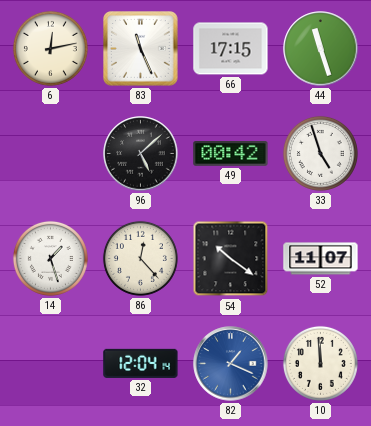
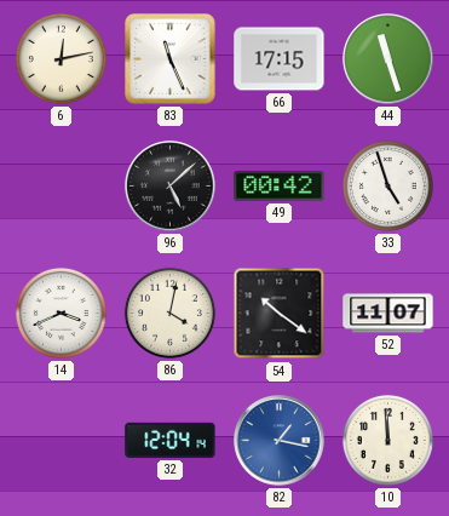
14: 1:27 -> 3:41 (61, 313)
86: 12:23 -> 4:02 (169, 313)
82: 1:19 -> 1:17 (280, 441)
